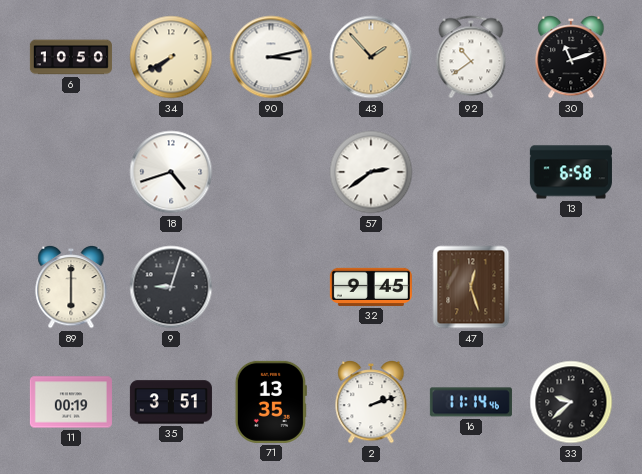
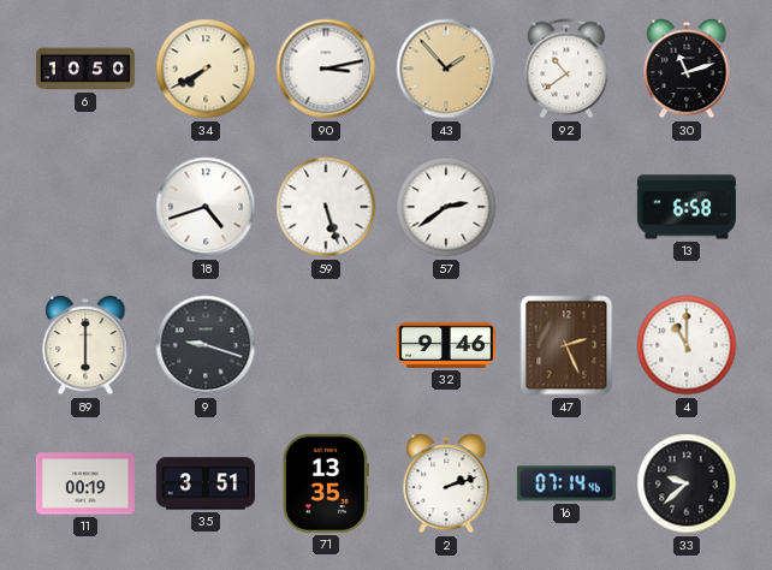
59: none -> 5:27 (326, 207)
9: 9:03 -> 9:18 (206, 345)
32: 9:45 -> 9:46 (446, 345)
47: 12:27 -> 2:26 (566, 345)
4: none -> 11:00 (687, 345)
16: 11:14 -> 07:14 (566, 483)
